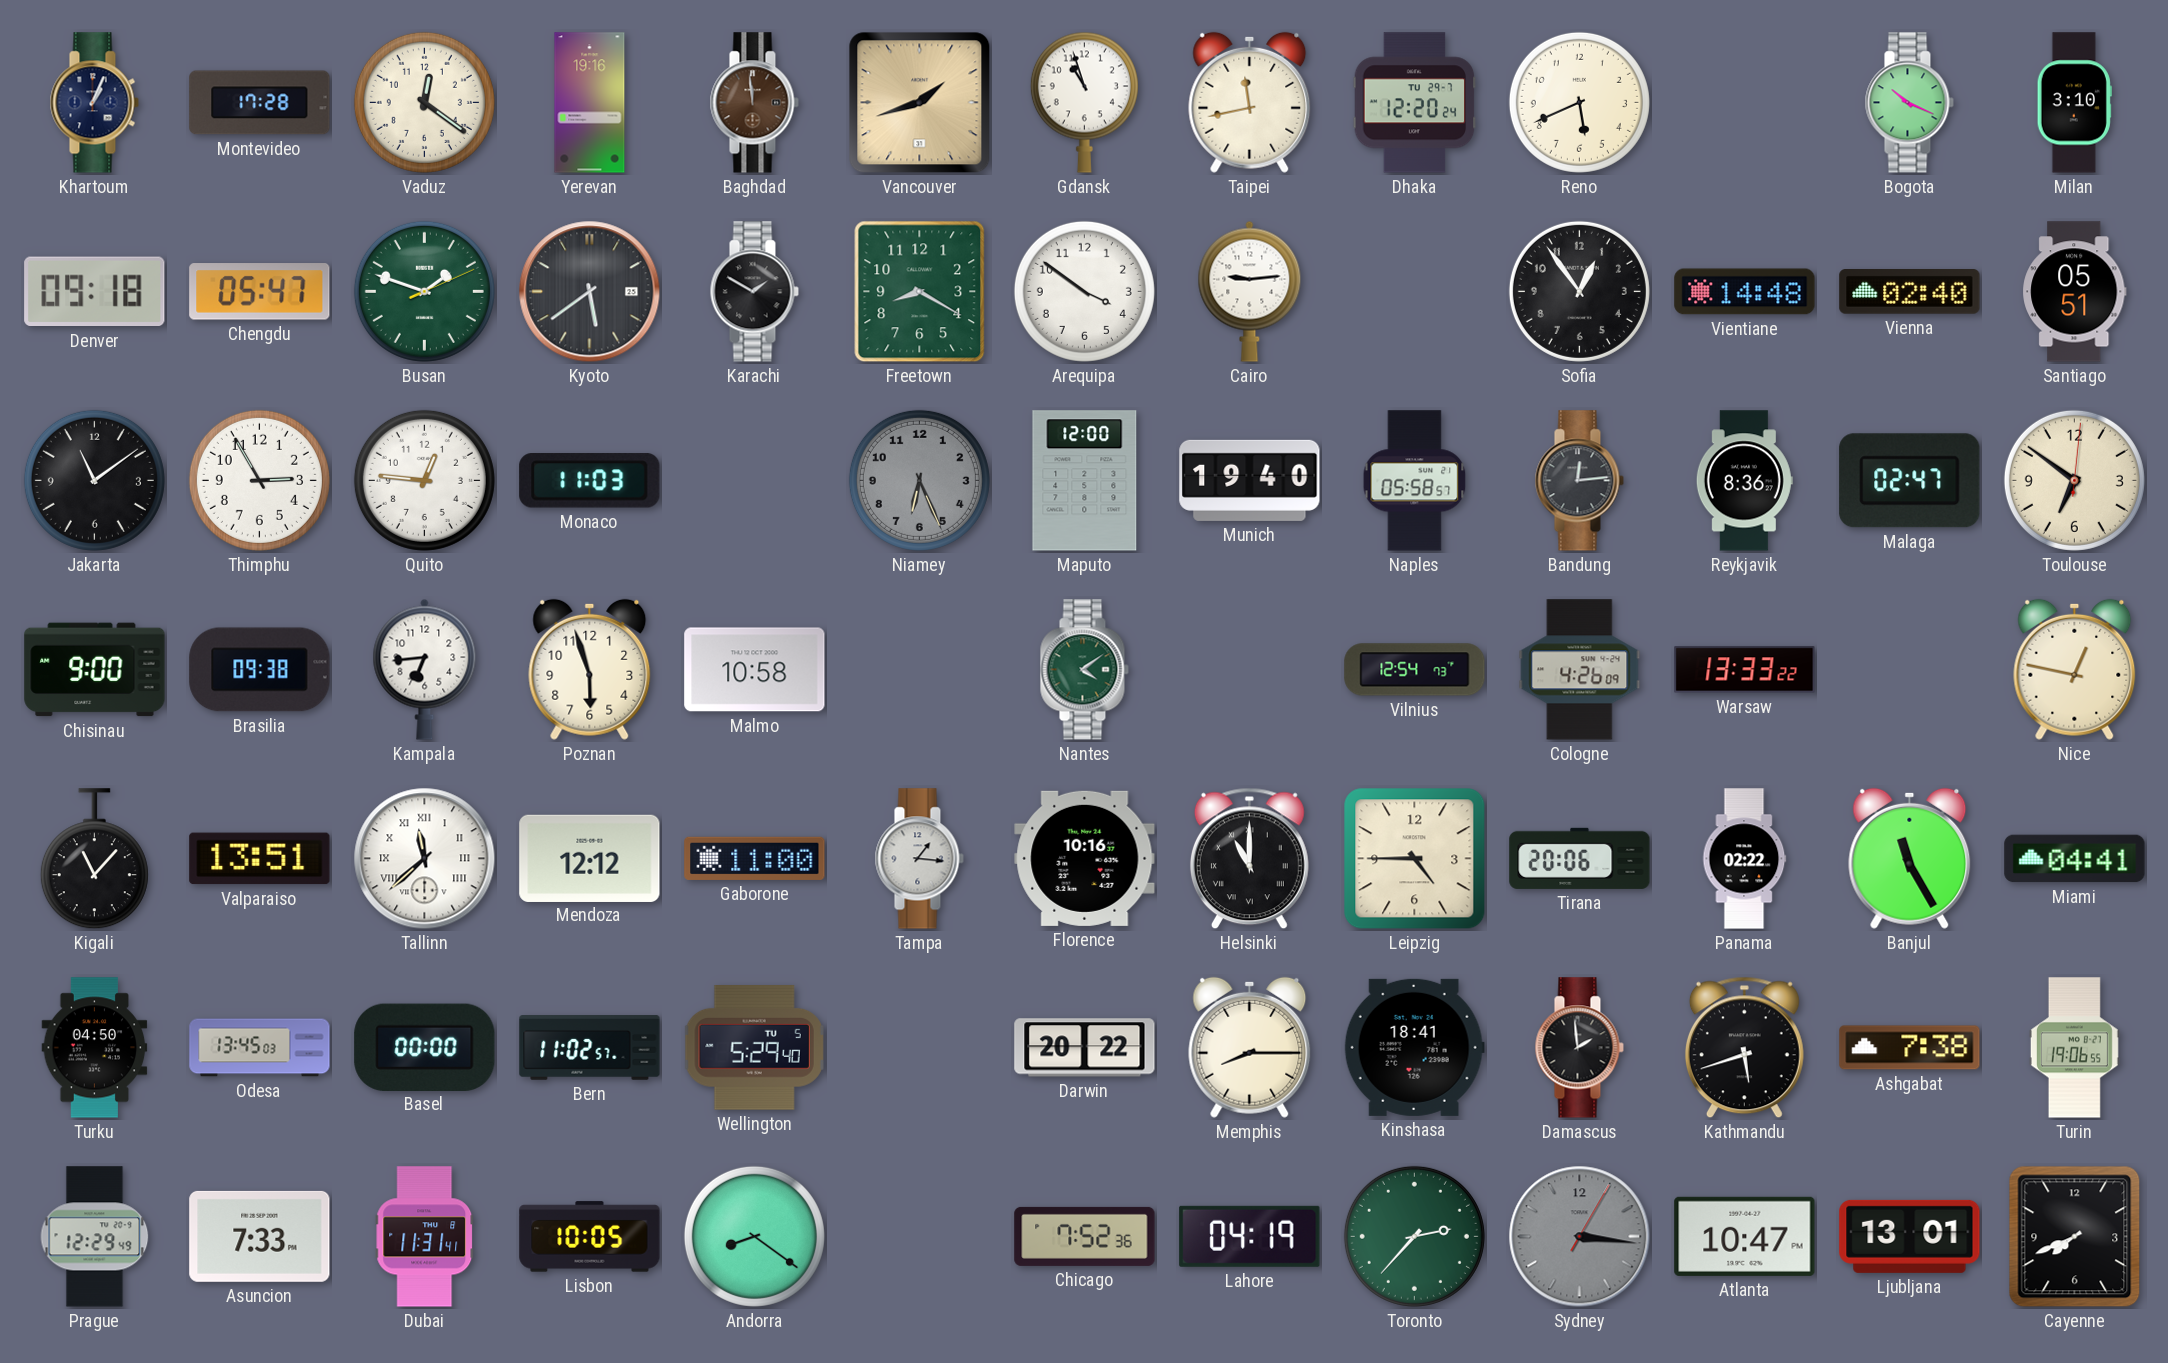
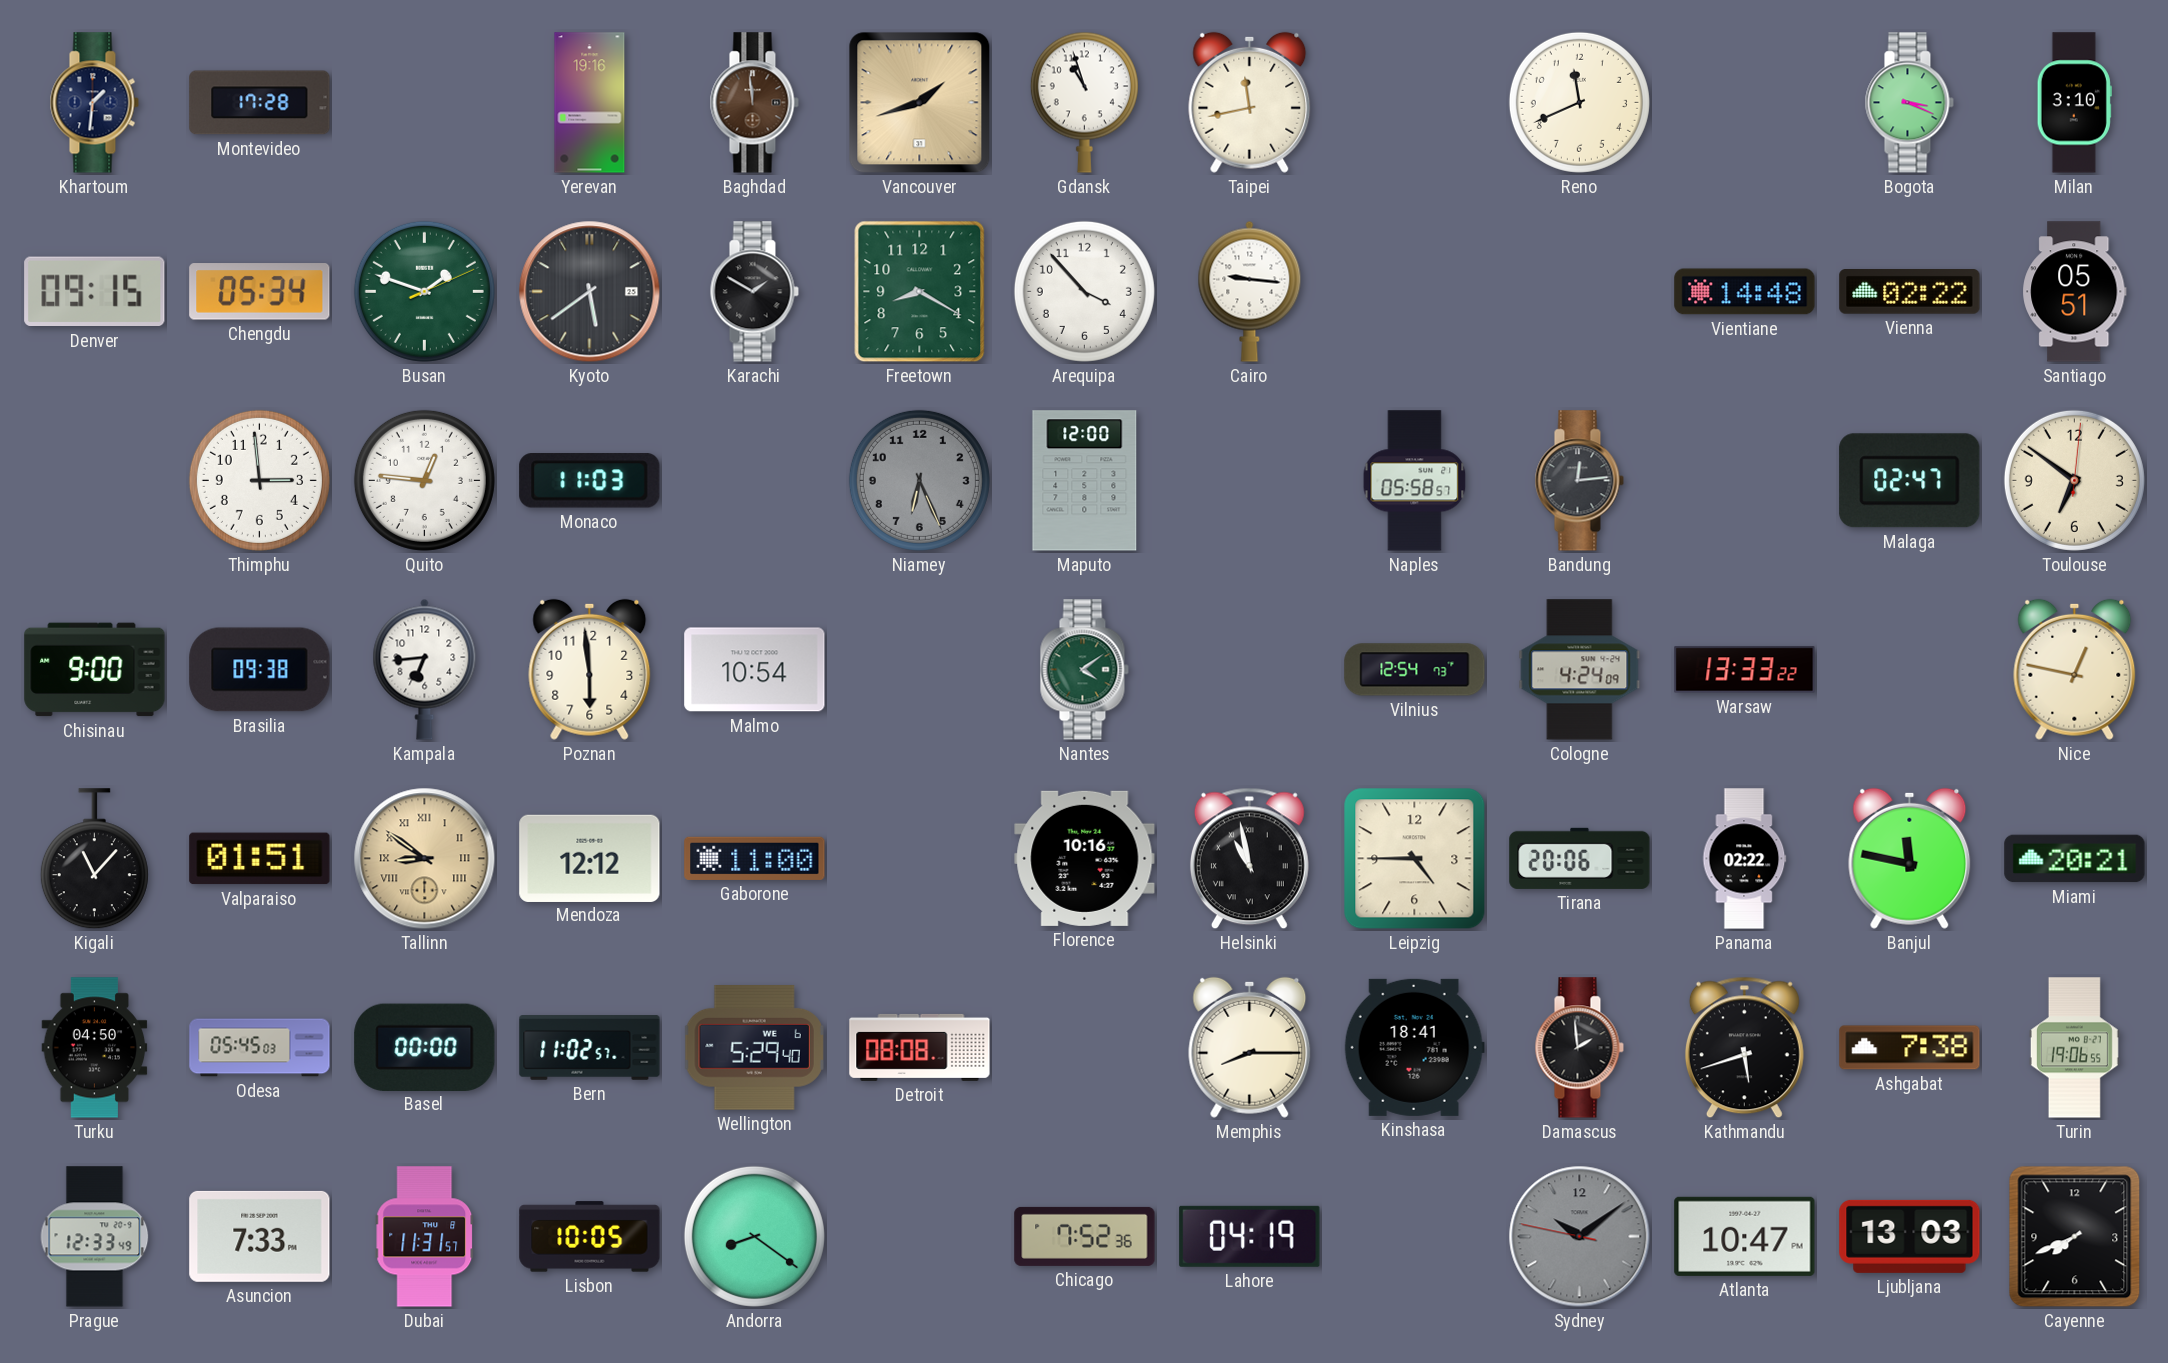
Khartoum: 1:04 -> 1:31 (94, 103)
Vaduz: 12:21 -> none (424, 102)
Dhaka: 12:20 -> none (1415, 103)
Reno: 5:41 -> 11:41 (1579, 102)
Bogota: 10:19 -> 3:19 (1909, 103)
Denver: 09:18 -> 09:15 (95, 292)
Chengdu: 05:47 -> 05:34 (260, 292)
Arequipa: 3:51 -> 3:53 (1084, 291)
Cairo: 9:14 -> 9:16 (1250, 291)
Sofia: 12:54 -> none (1579, 291)
Vienna: 02:40 -> 02:22 (1910, 292)
Jakarta: 11:09 -> none (94, 480)
Thimphu: 2:55 -> 2:59 (259, 480)
Munich: 19:40 -> none (1250, 480)
Reykjavik: 8:36 -> none (1744, 481)
Poznan: 5:57 -> 5:59 (590, 669)
Malmo: 10:58 -> 10:54 (755, 670)
Cologne: 4:26 -> 4:24 (1580, 670)
Valparaiso: 13:51 -> 01:51 (260, 859)
Tallinn: 11:38 -> 8:51 (425, 859)
Tallinn dial: white -> champagne (425, 859)
Tampa: 1:16 -> none (919, 859)
Helsinki: 11:00 -> 10:58 (1249, 859)
Banjul: 11:25 -> 11:47 (1910, 858)
Miami: 04:41 -> 20:21 (2075, 859)
Odesa: 13:45 -> 05:45 (260, 1048)
Wellington date: TU 5 -> WE 6 (754, 1047)
Detroit: none -> 08:08 (920, 1047)
Darwin: 20:22 -> none (1085, 1048)
Prague: 12:29 -> 12:33 (95, 1237)
Dubai: 11:31:41 -> 11:31:57 (425, 1237)
Toronto: 2:37 -> none (1414, 1236)
Sydney: 3:16 -> 10:08 (1580, 1237)
Ljubljana: 13:01 -> 13:03 (1910, 1236)
